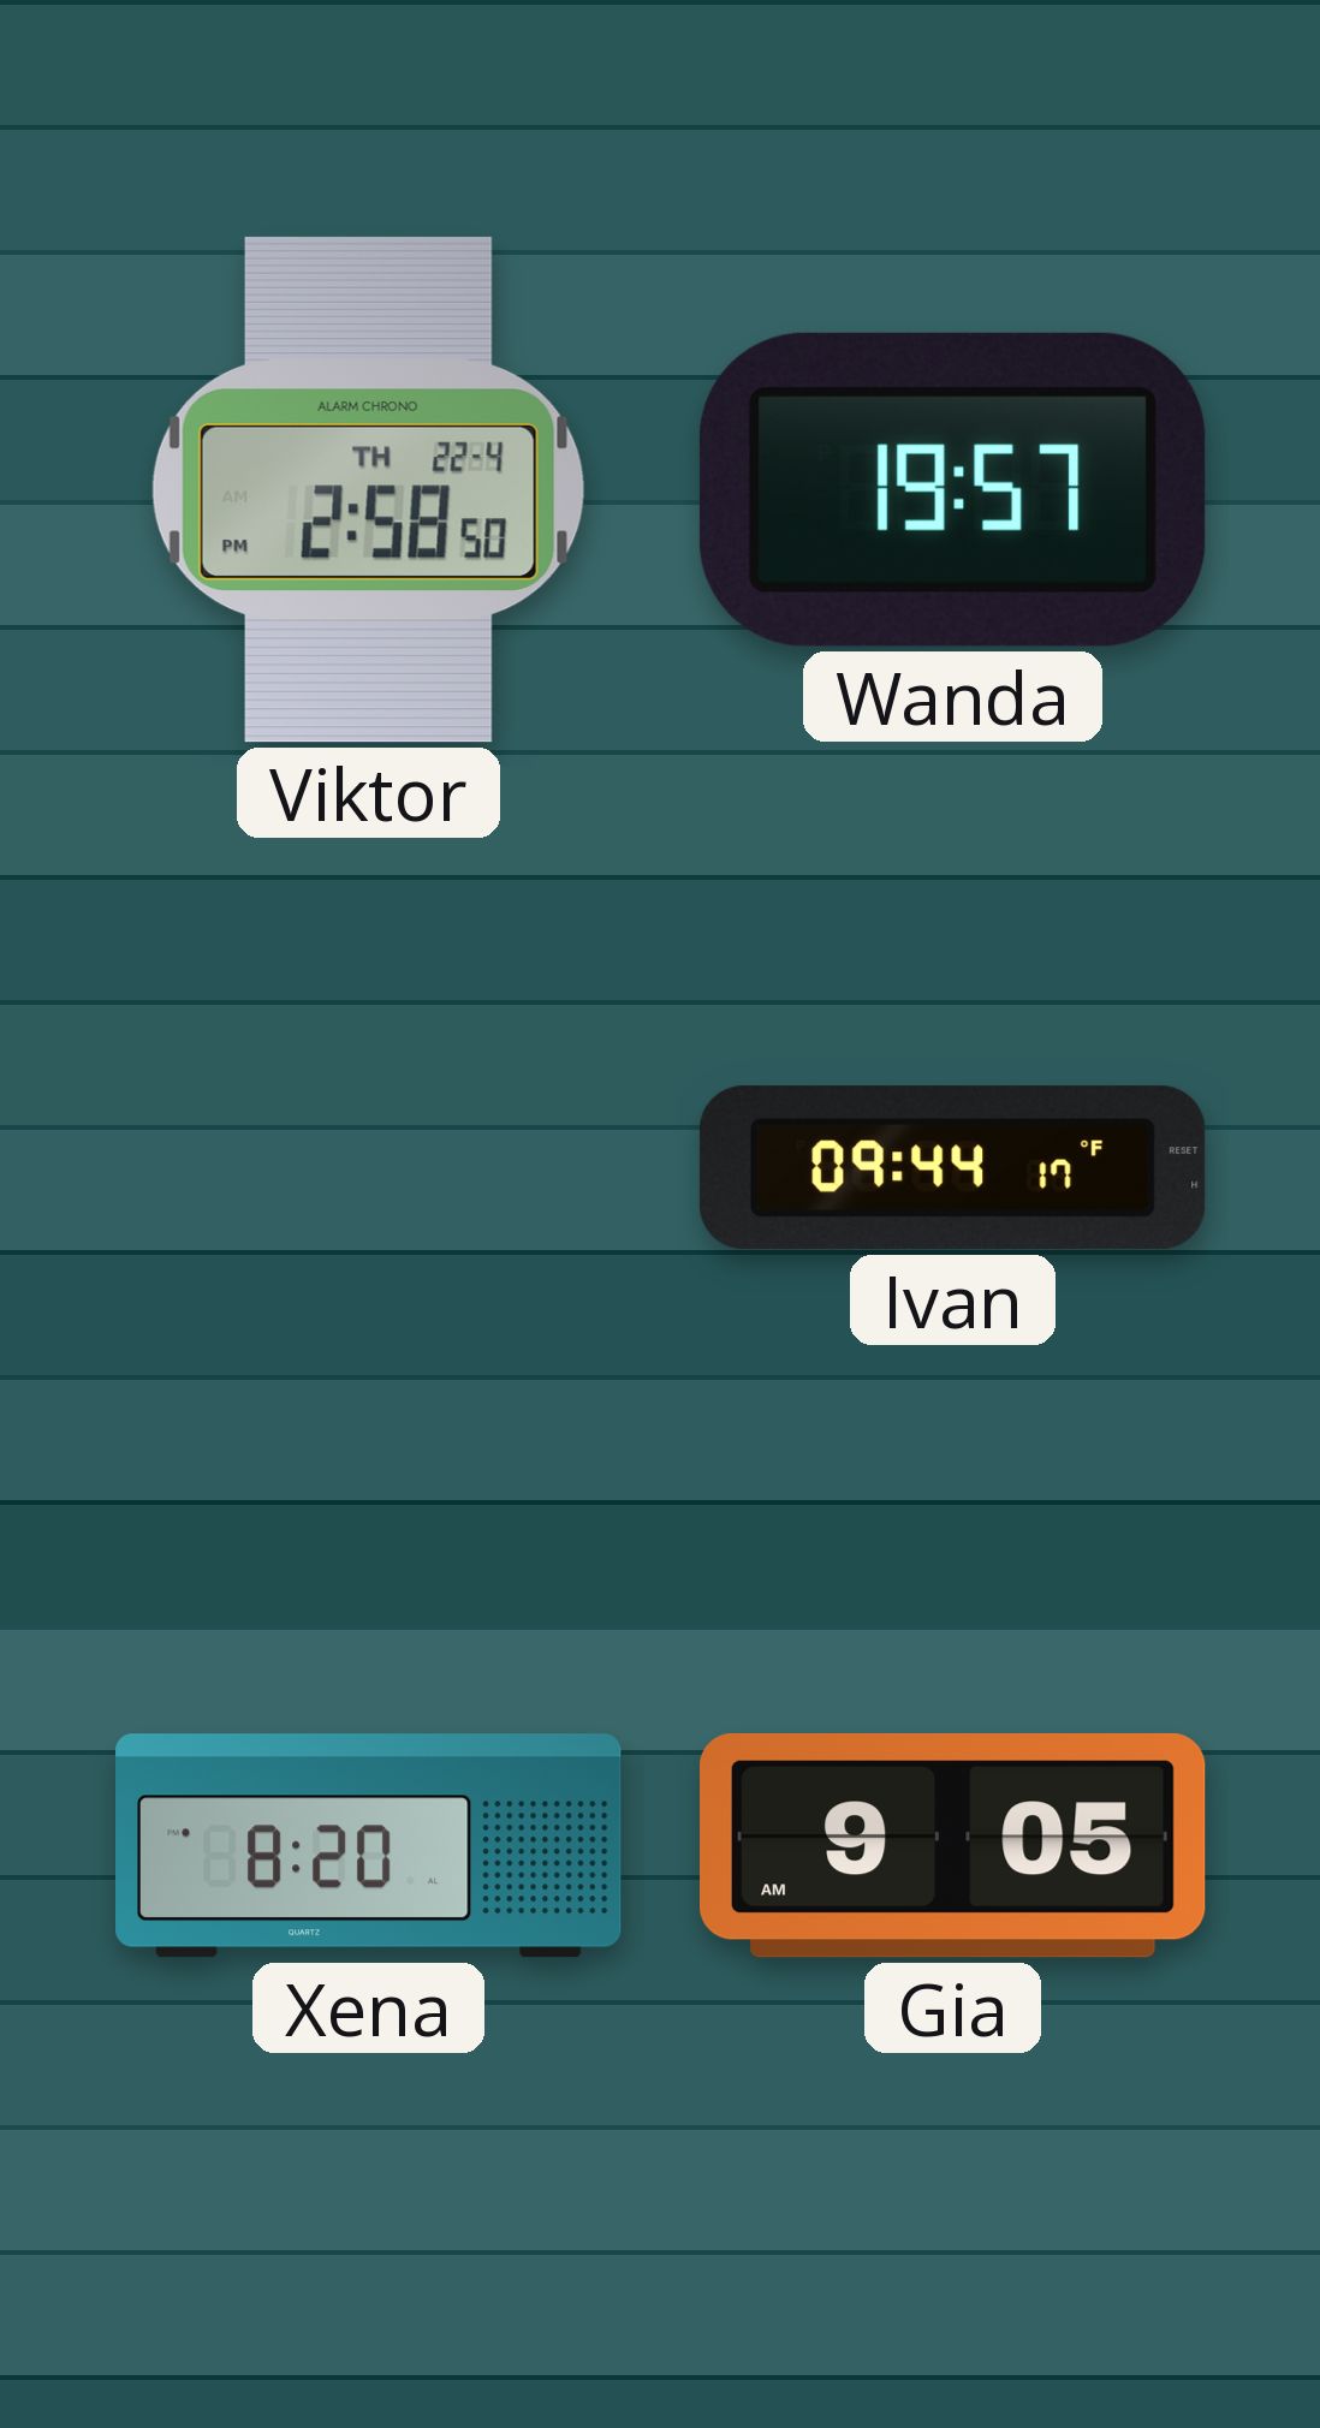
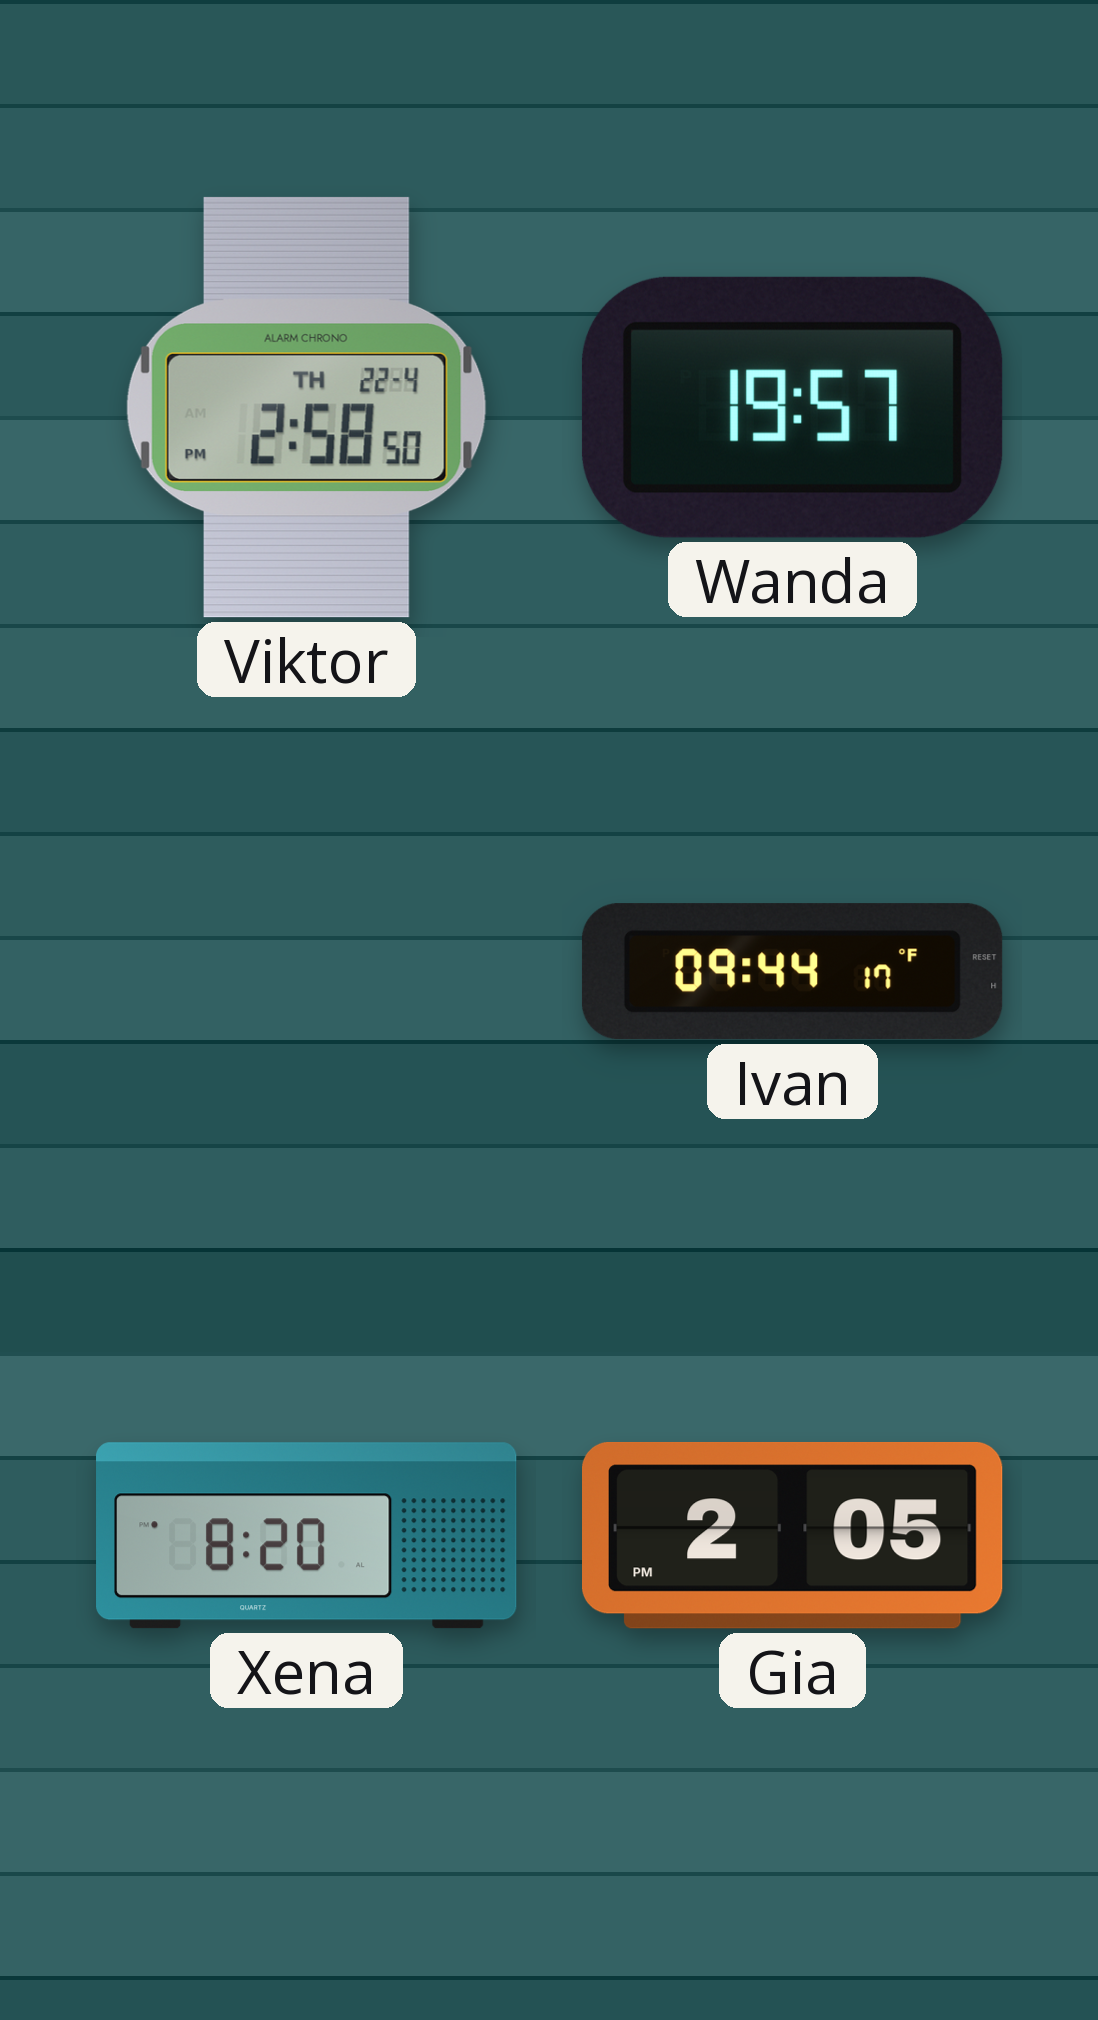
Gia: 9:05 -> 2:05 (793, 1535)
